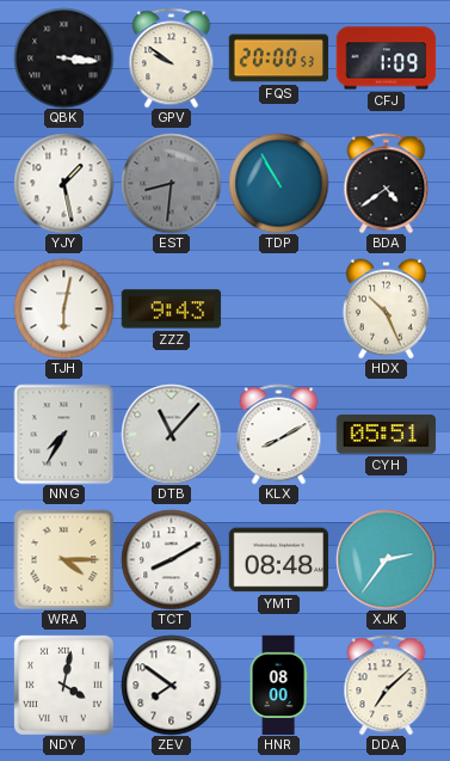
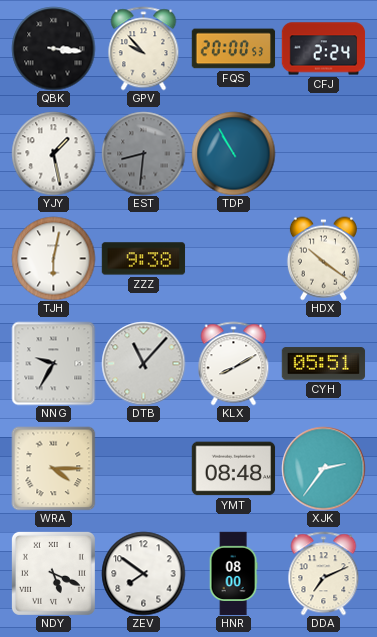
GPV: 9:51 -> 9:53 (144, 48)
CFJ: 1:09 -> 2:24 (323, 49)
BDA: 4:39 -> none (387, 183)
ZZZ: 9:43 -> 9:38 (143, 259)
HDX: 10:26 -> 10:21 (323, 258)
NNG: 7:35 -> 9:35 (53, 363)
TCT: 8:10 -> none (171, 559)
NDY: 4:02 -> 5:19 (53, 573)
DDA: 7:08 -> 7:11 (324, 573)
